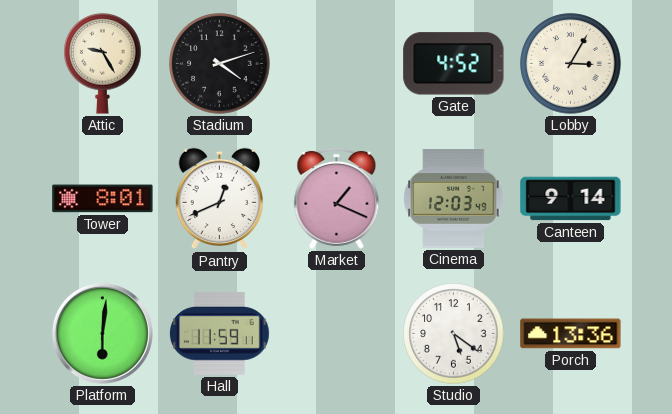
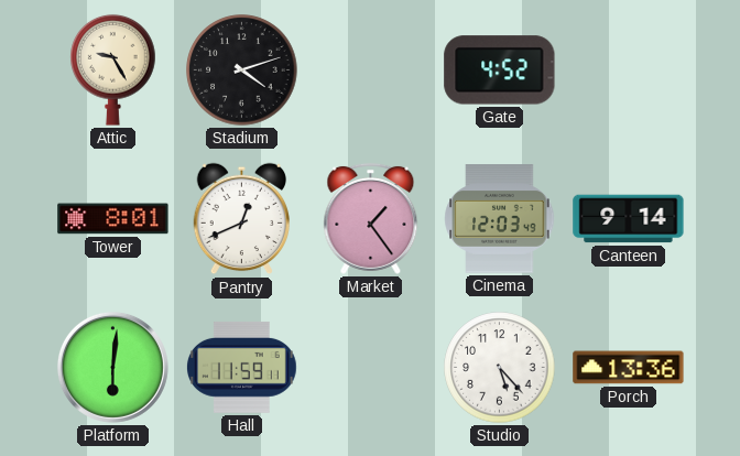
Lobby: 3:05 -> none (571, 64)
Market: 1:19 -> 1:24 (371, 218)
Studio: 5:21 -> 5:23 (500, 368)
